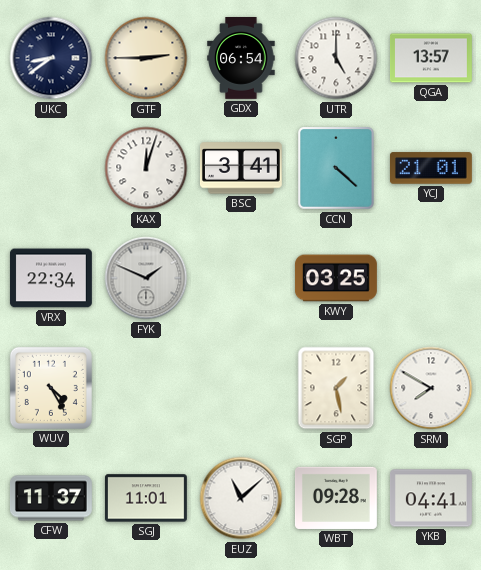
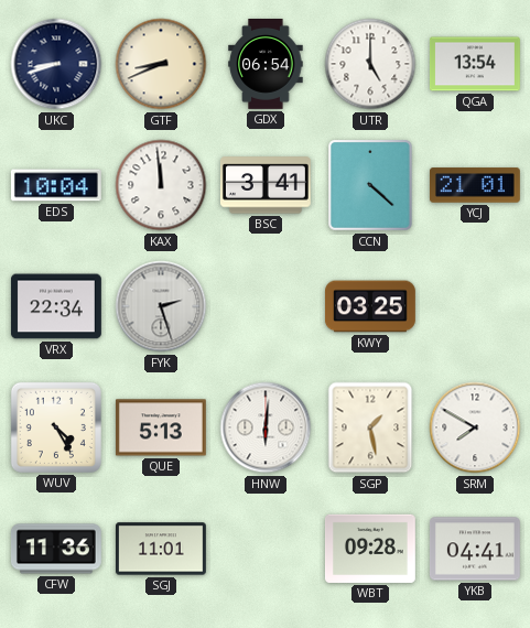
UKC: 8:39 -> 8:42 (56, 64)
GTF: 2:45 -> 8:41 (161, 64)
QGA: 13:57 -> 13:54 (475, 64)
EDS: none -> 10:04 (56, 185)
KAX: 12:03 -> 11:59 (161, 185)
FYK: 1:49 -> 2:27 (161, 306)
QUE: none -> 5:13 (161, 427)
HNW: none -> 6:01 (266, 427)
CFW: 11:37 -> 11:36 (56, 549)
EUZ: 11:08 -> none (241, 498)
